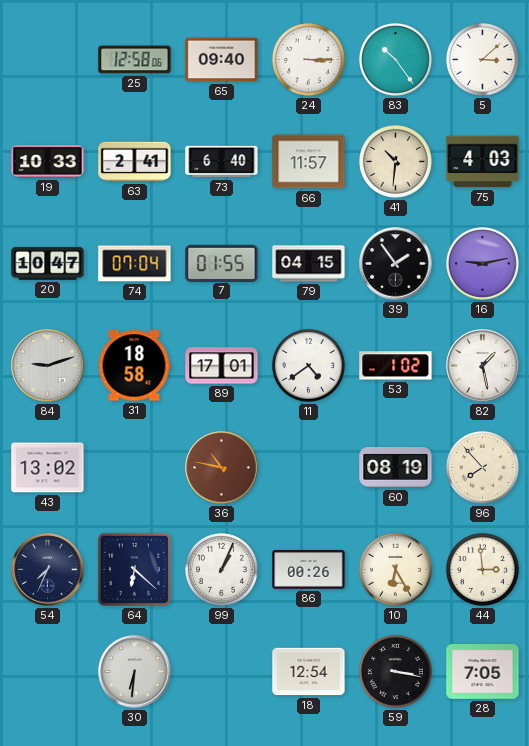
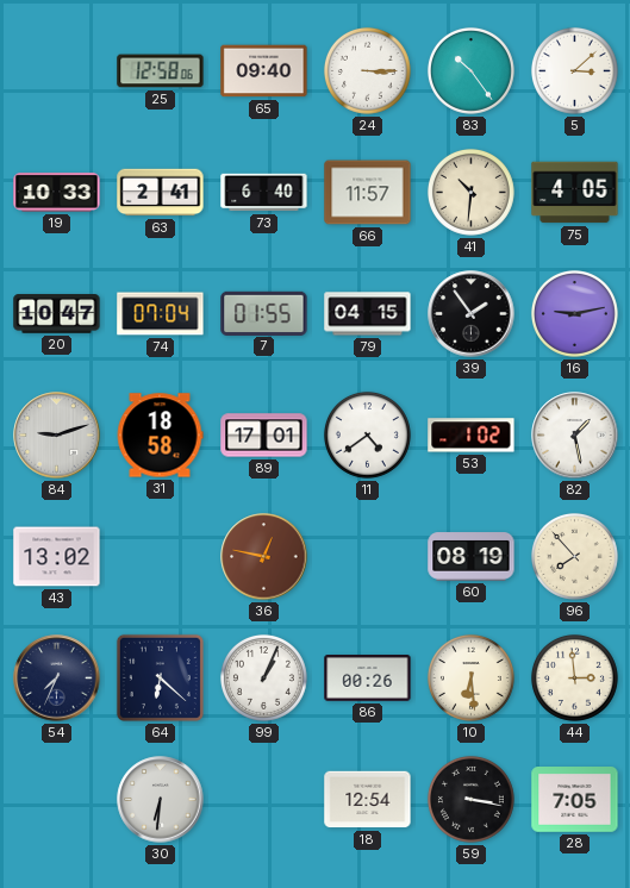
75: 4:03 -> 4:05 (575, 193)
36: 10:47 -> 12:47 (264, 557)
10: 6:25 -> 6:29 (470, 677)
